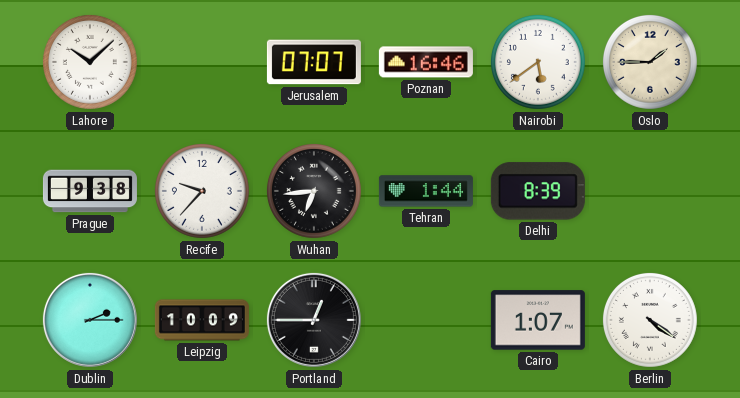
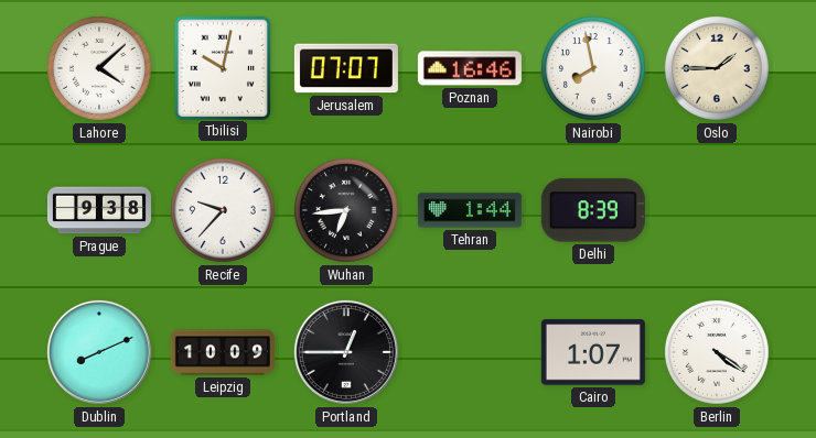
Lahore: 10:08 -> 4:08 (99, 68)
Tbilisi: none -> 10:02 (223, 67)
Nairobi: 5:39 -> 7:58 (593, 68)
Dublin: 2:15 -> 8:11 (99, 352)
